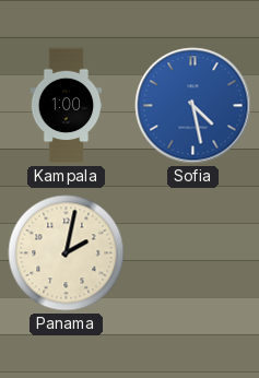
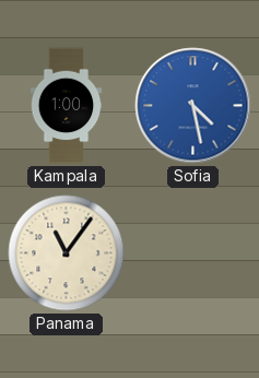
Panama: 2:02 -> 11:06 (67, 253)
